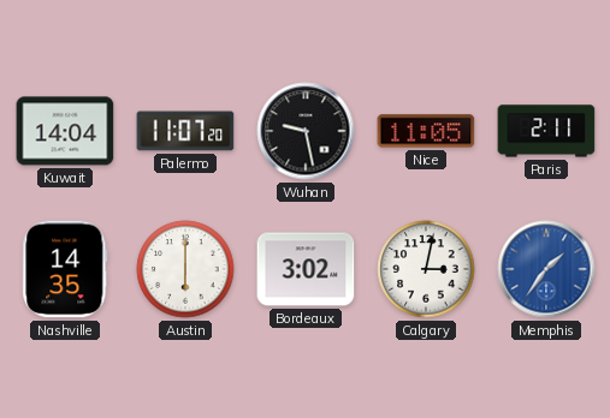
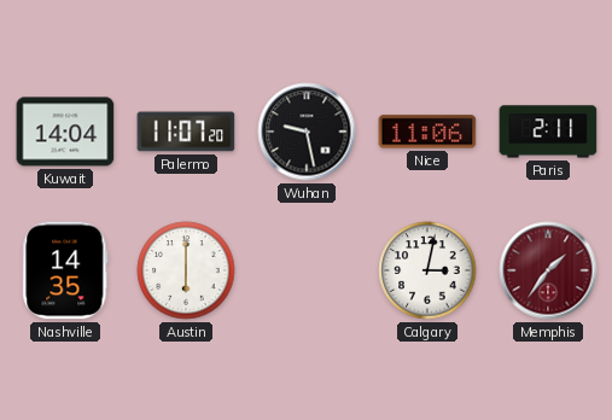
Nice: 11:05 -> 11:06 (427, 132)
Bordeaux: 3:02 -> none (306, 269)
Memphis dial: blue -> burgundy (548, 270)
